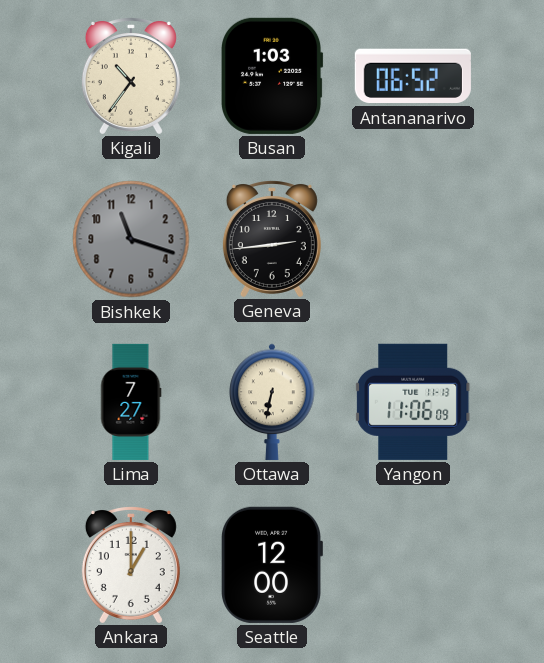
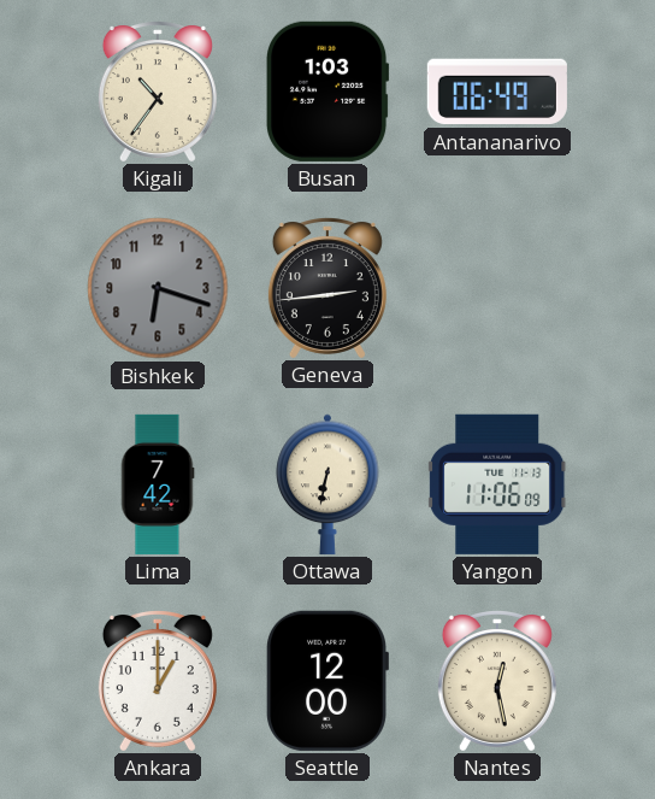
Antananarivo: 06:52 -> 06:49 (497, 92)
Bishkek: 11:18 -> 6:18 (158, 288)
Lima: 7:27 -> 7:42 (158, 484)
Nantes: none -> 12:28 (497, 681)
